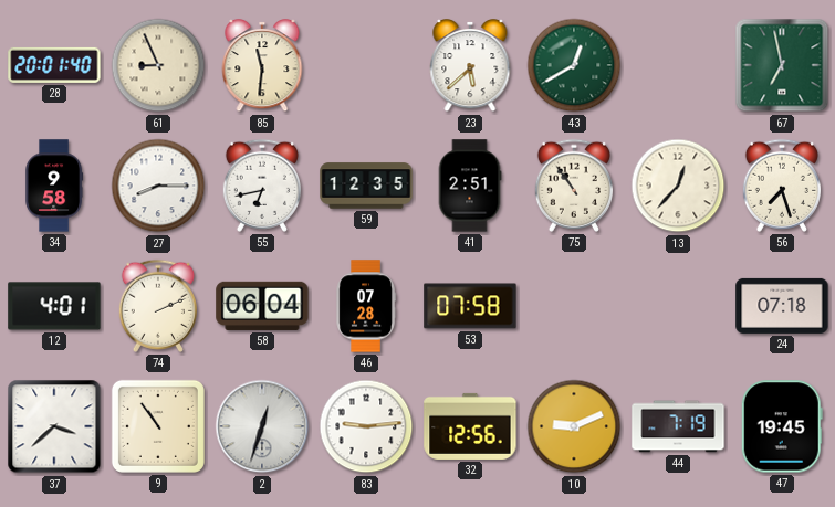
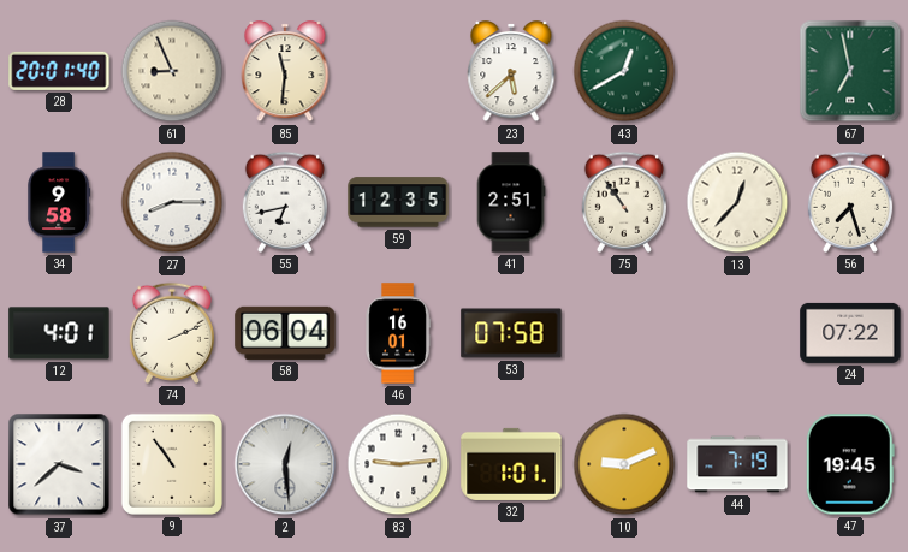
46: 07:28 -> 16:01 (398, 333)
24: 07:18 -> 07:22 (850, 333)
2: 12:33 -> 12:29 (285, 464)
32: 12:56 -> 1:01 (511, 464)
